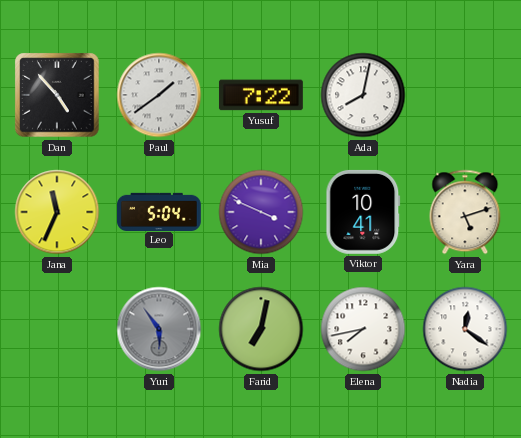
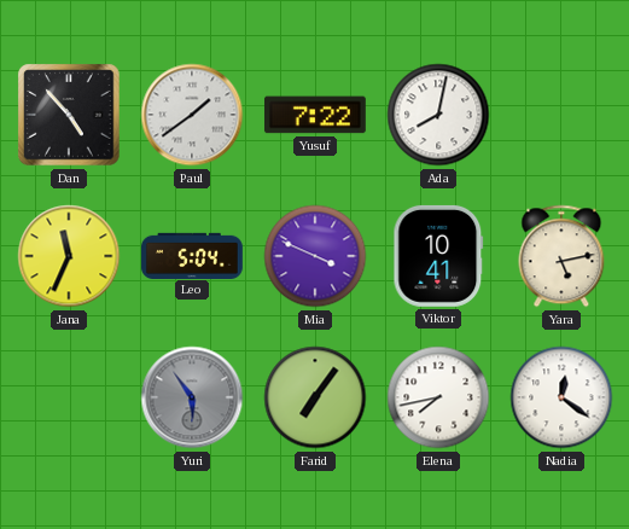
Yara: 5:12 -> 5:13 (561, 256)
Farid: 7:02 -> 7:06 (315, 397)
